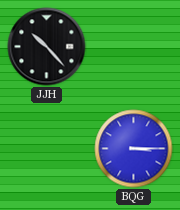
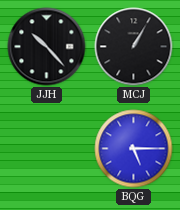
MCJ: none -> 1:05 (134, 47)
BQG: 3:15 -> 5:15 (134, 149)
